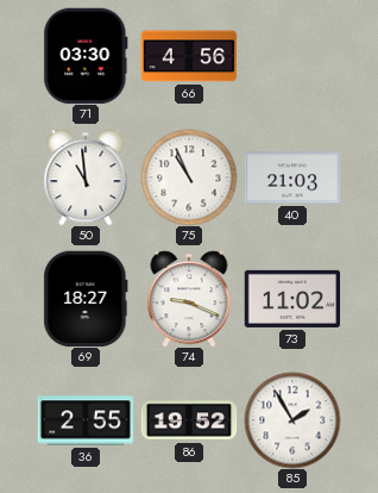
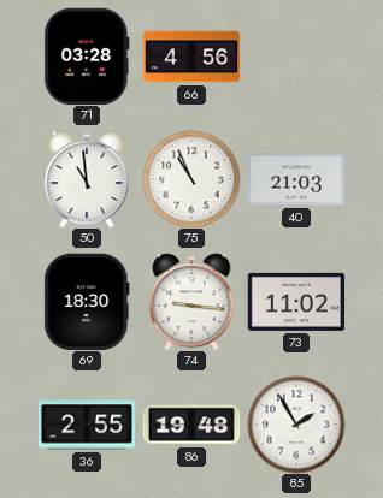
71: 03:30 -> 03:28 (87, 57)
69: 18:27 -> 18:30 (87, 302)
74: 9:19 -> 9:16 (191, 302)
86: 19:52 -> 19:48 (191, 425)
